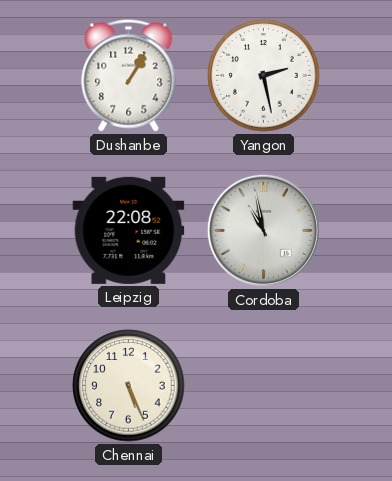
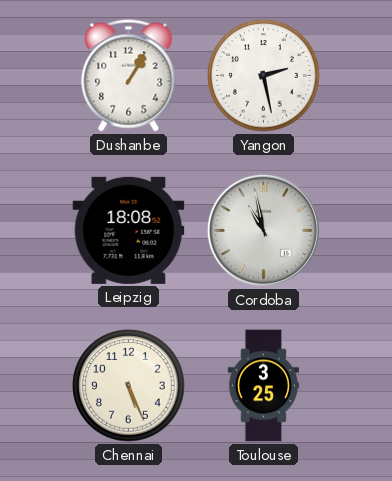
Leipzig: 22:08 -> 18:08 (129, 230)
Toulouse: none -> 3:25 (263, 386)
